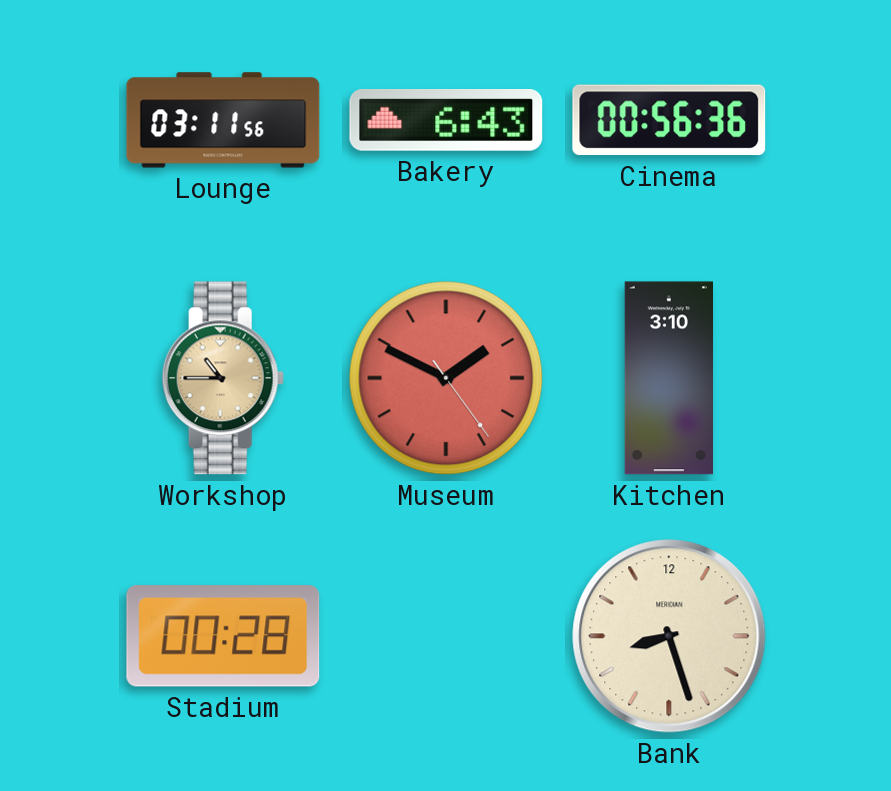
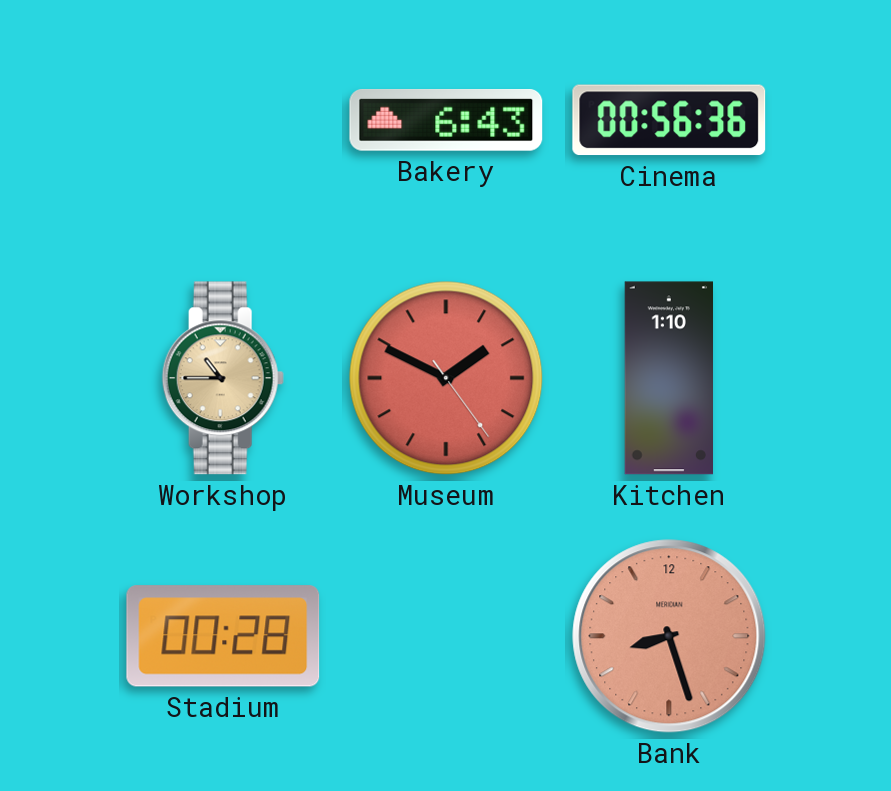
Lounge: 03:11 -> none (223, 120)
Kitchen: 3:10 -> 1:10 (668, 378)
Bank dial: cream -> salmon (669, 636)
